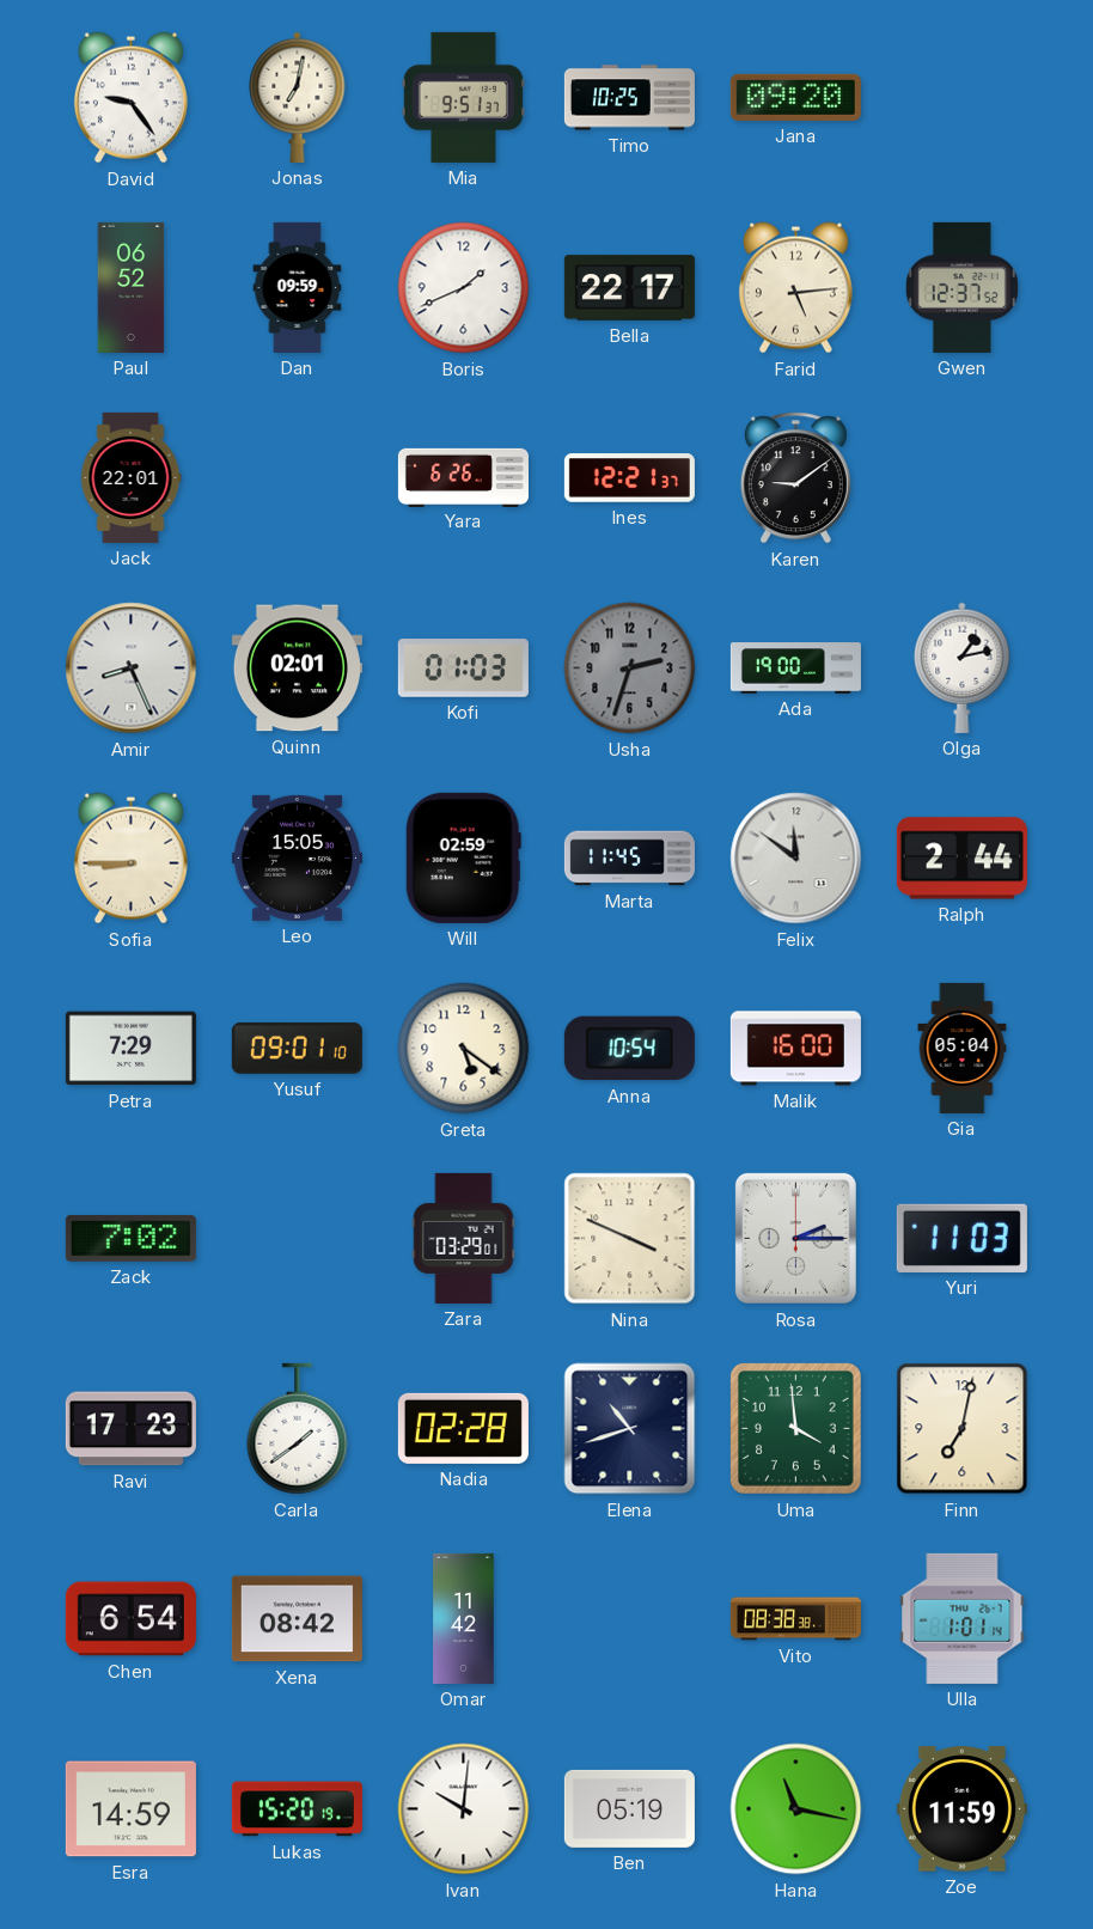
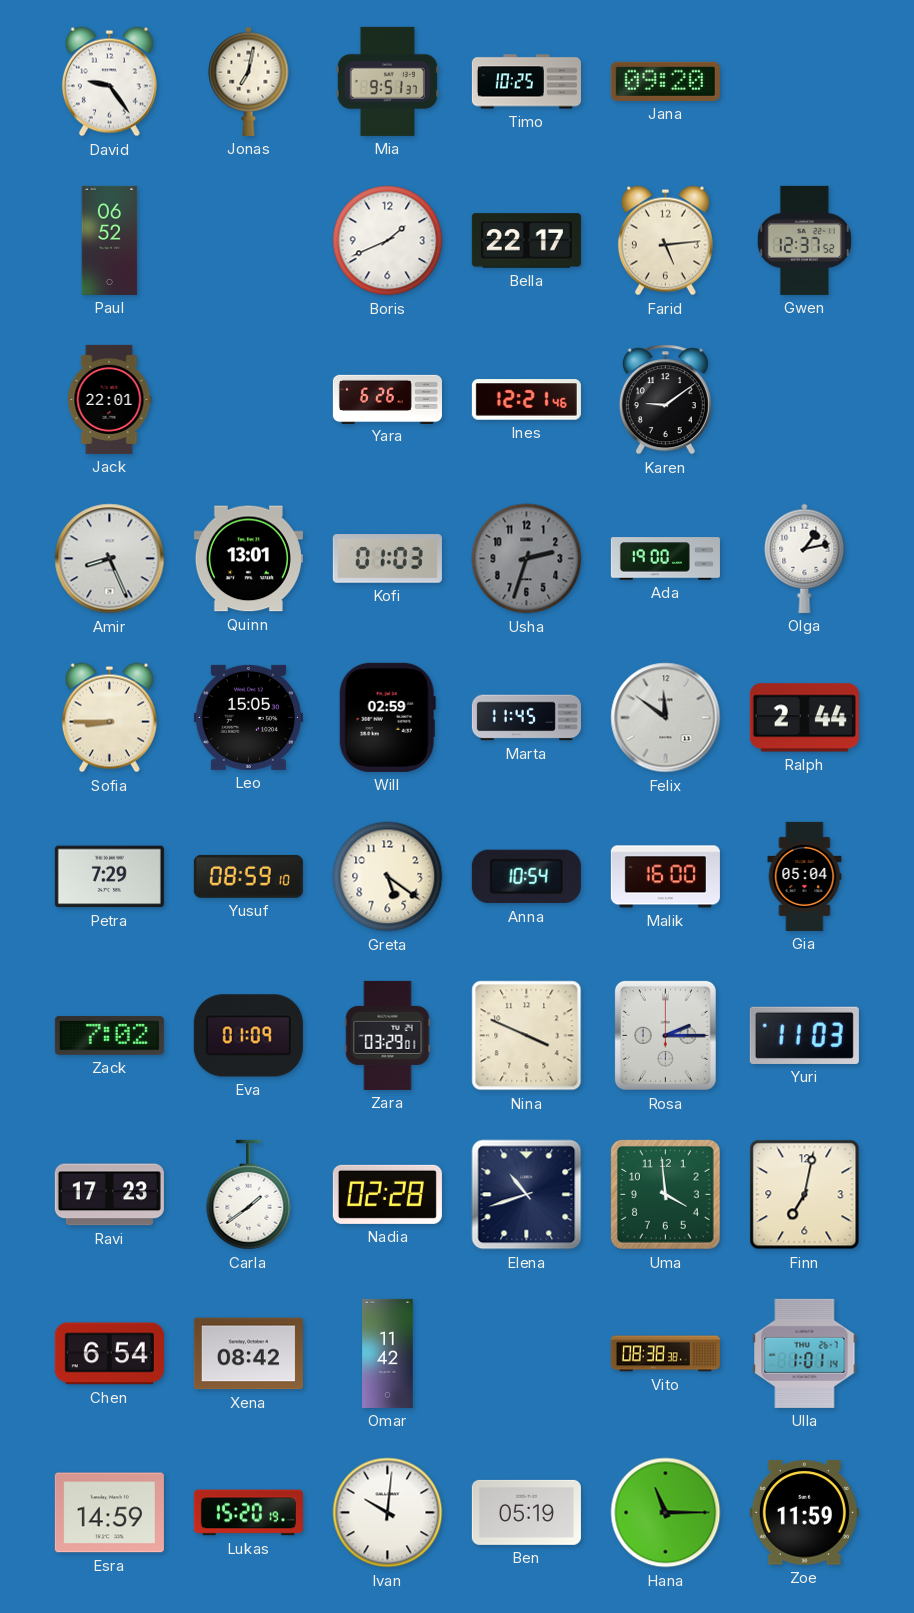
Dan: 09:59 -> none (298, 287)
Ines: 12:21:37 -> 12:21:46 (526, 400)
Quinn: 02:01 -> 13:01 (248, 559)
Yusuf: 09:01 -> 08:59 (248, 876)
Eva: none -> 01:09 (248, 1036)
Hana: 11:17 -> 11:15 (666, 1513)
